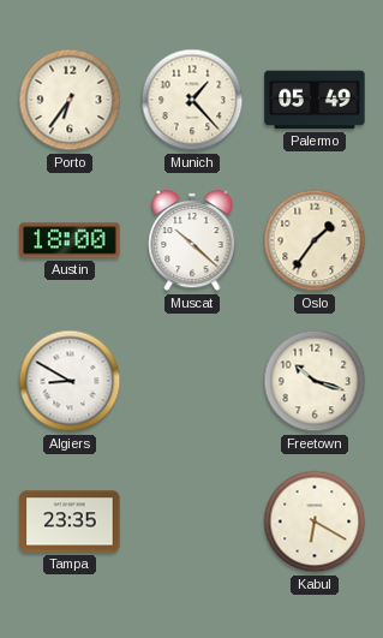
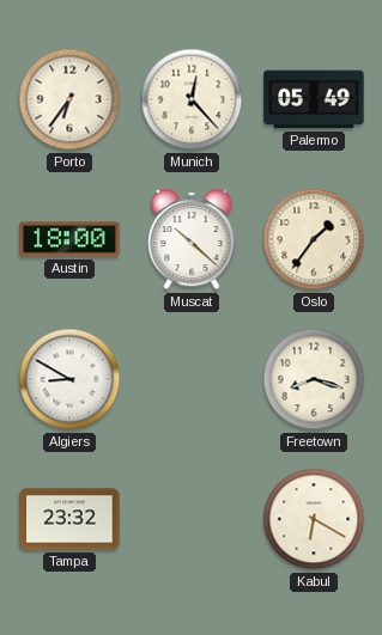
Munich: 1:23 -> 12:23 (192, 99)
Freetown: 10:18 -> 8:18 (314, 379)
Tampa: 23:35 -> 23:32 (69, 519)
